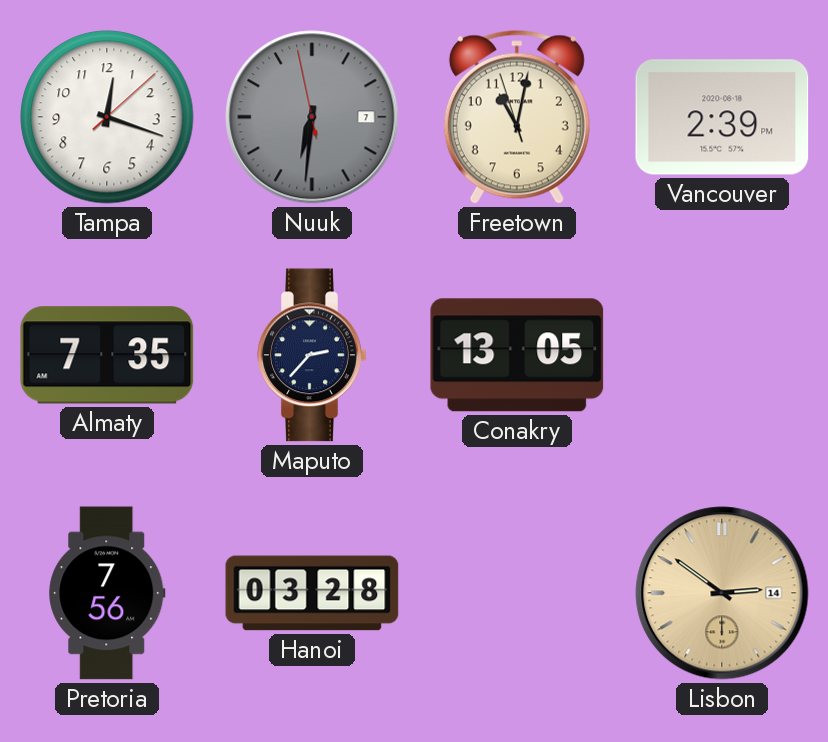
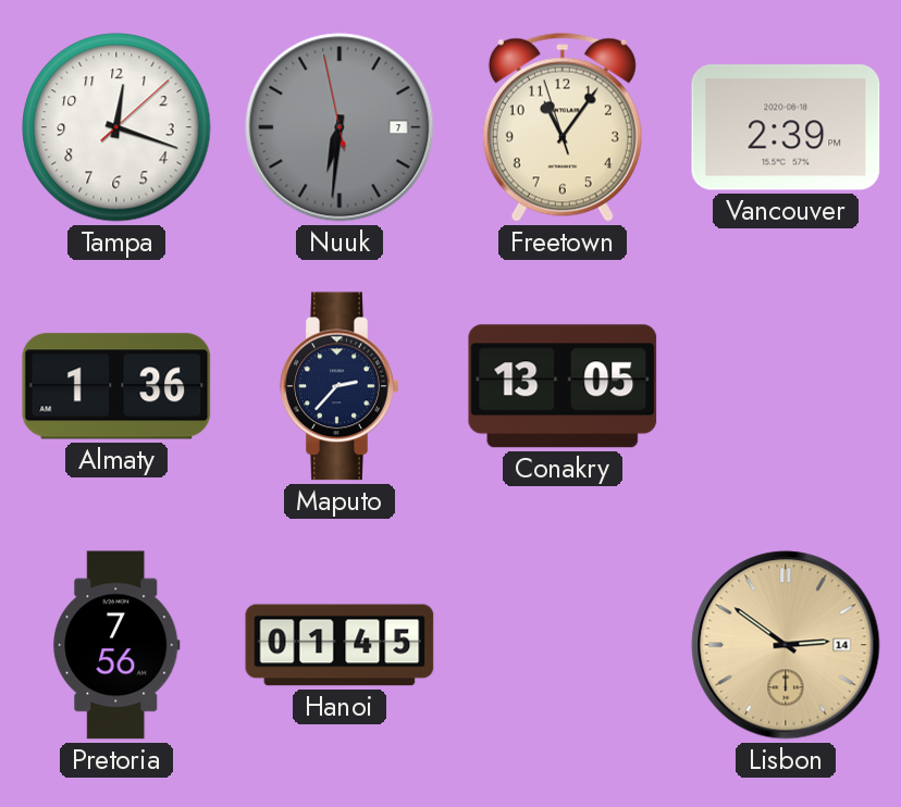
Freetown: 11:01 -> 11:05 (563, 127)
Almaty: 7:35 -> 1:36 (116, 386)
Hanoi: 03:28 -> 01:45 (340, 645)
